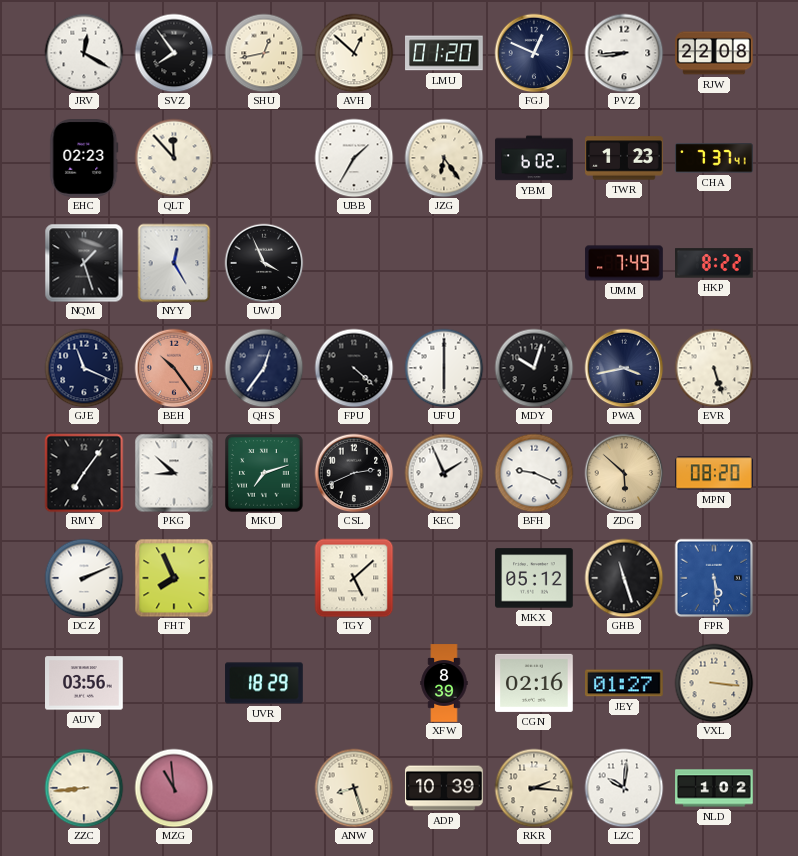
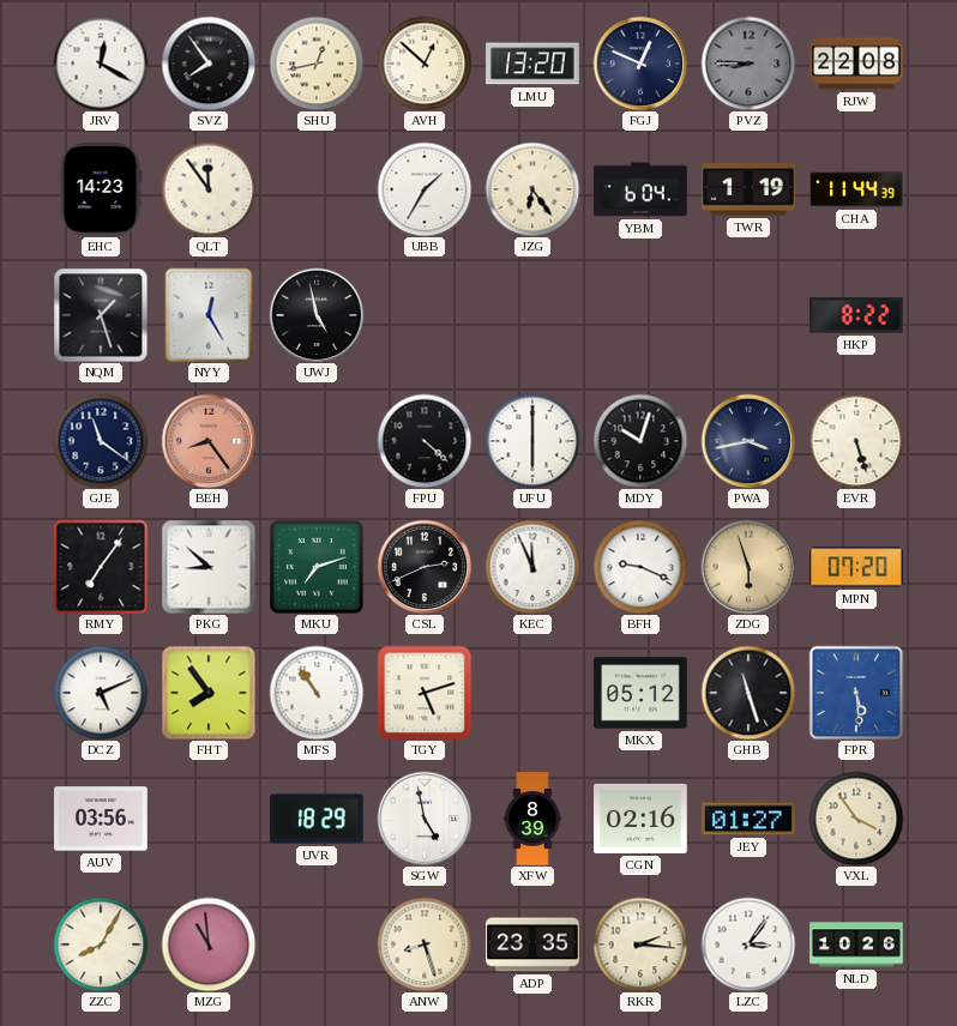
LMU: 01:20 -> 13:20 (534, 64)
PVZ: 8:44 -> 8:45 (748, 64)
PVZ dial: white -> grey (748, 64)
EHC: 02:23 -> 14:23 (101, 191)
QLT: 11:53 -> 11:54 (209, 189)
YBM: 6:02 -> 6:04 (640, 189)
TWR: 1:23 -> 1:19 (748, 189)
CHA: 7:37 -> 11:44 (856, 189)
UWJ: 3:56 -> 4:58 (317, 315)
UMM: 7:49 -> none (624, 263)
GJE: 11:19 -> 11:21 (101, 441)
BEH: 10:24 -> 8:24 (209, 441)
QHS: 12:36 -> none (264, 368)
KEC: 1:56 -> 11:56 (532, 567)
ZDG: 5:52 -> 5:57 (748, 567)
MPN: 08:20 -> 07:20 (857, 567)
DCZ: 2:11 -> 5:11 (101, 693)
FHT: 7:56 -> 7:54 (209, 693)
MFS: none -> 10:54 (317, 693)
TGY: 5:08 -> 5:12 (425, 693)
SGW: none -> 4:58 (425, 819)
VXL: 3:16 -> 3:54 (856, 819)
ZZC: 8:44 -> 8:05 (101, 944)
ADP: 10:39 -> 23:35 (532, 944)
LZC: 10:01 -> 3:06 (748, 944)
NLD: 1:02 -> 10:26 (856, 944)
